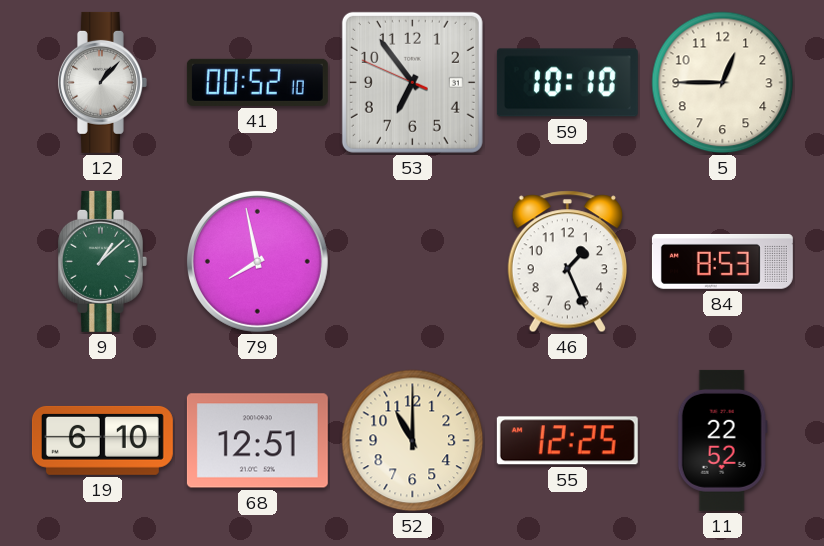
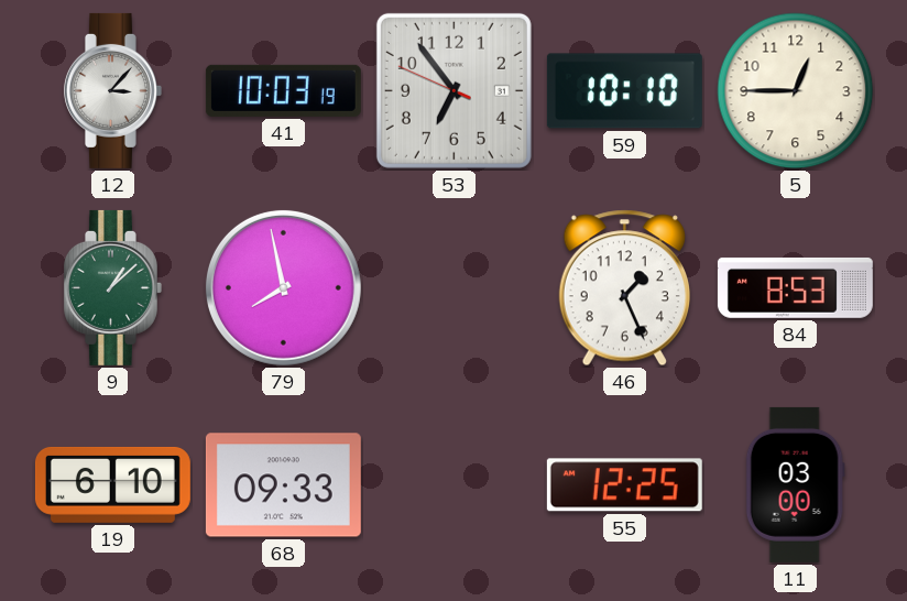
12: 1:07 -> 3:07 (112, 90)
41: 00:52 -> 10:03 (283, 90)
68: 12:51 -> 09:33 (283, 485)
52: 11:00 -> none (413, 441)
11: 22:52 -> 03:00 (795, 484)
